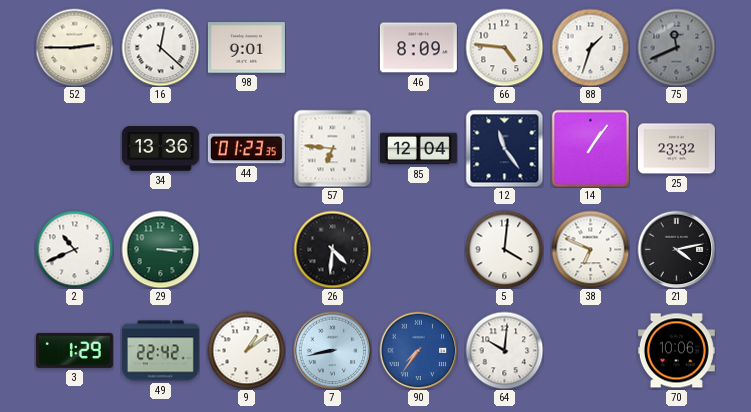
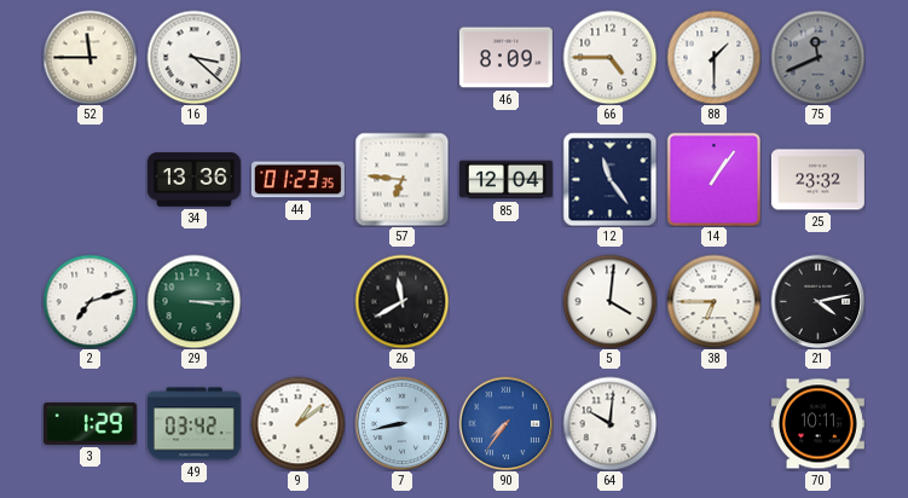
52: 2:45 -> 11:45 (89, 57)
16: 12:22 -> 3:22 (193, 57)
98: 9:01 -> none (246, 48)
66: 4:46 -> 4:45 (609, 57)
88: 1:33 -> 1:30 (713, 57)
2: 10:41 -> 7:12 (89, 301)
26: 4:31 -> 11:40 (401, 301)
38: 6:49 -> 6:45 (713, 301)
49: 22:42 -> 03:42 (193, 424)
70: 10:06 -> 10:11 (817, 424)
